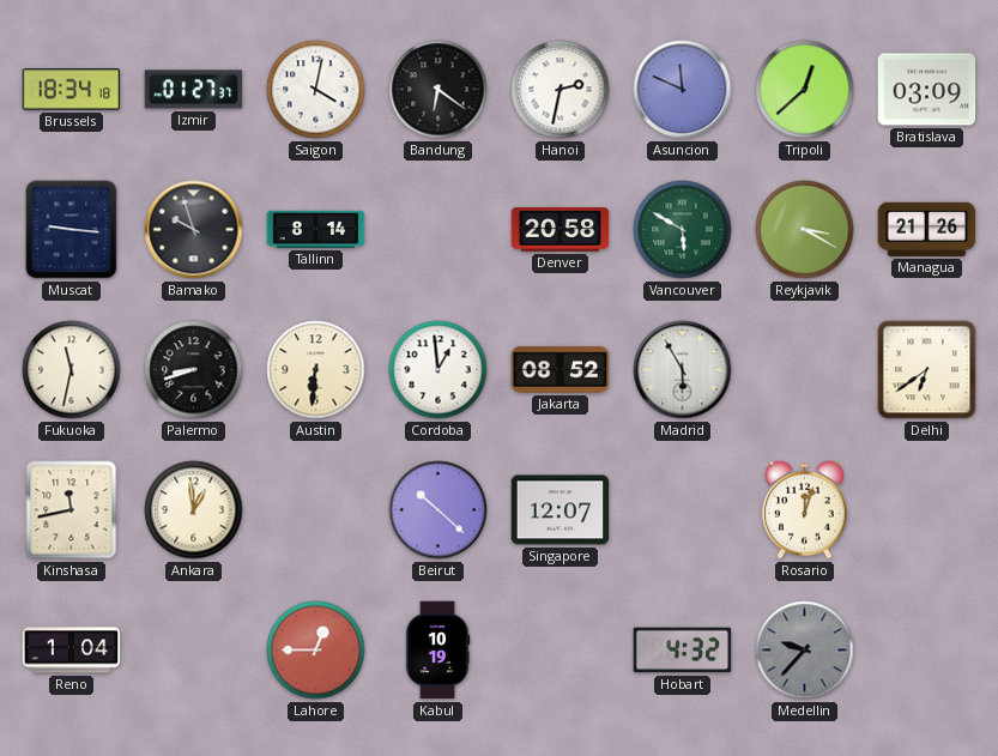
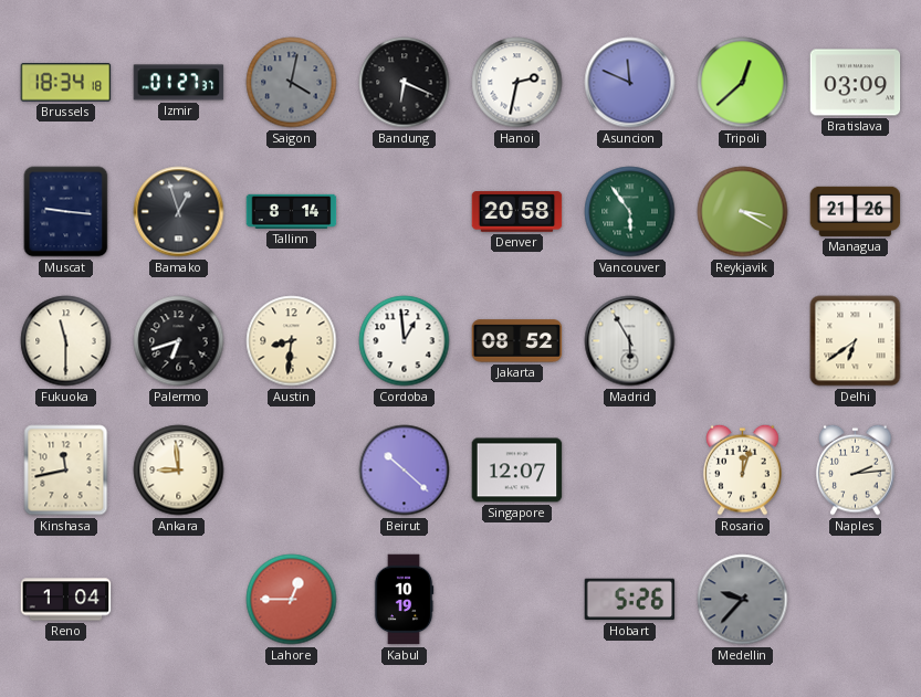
Saigon dial: white -> grey (292, 83)
Bandung: 6:21 -> 6:19 (405, 83)
Bamako: 9:57 -> 12:57 (179, 212)
Vancouver: 5:50 -> 5:54 (630, 212)
Fukuoka: 11:32 -> 11:30 (66, 341)
Palermo: 8:42 -> 6:42 (179, 341)
Austin: 6:31 -> 8:31 (292, 341)
Ankara: 12:59 -> 8:59 (179, 471)
Naples: none -> 2:14 (856, 469)
Hobart: 4:32 -> 5:26 (630, 600)
